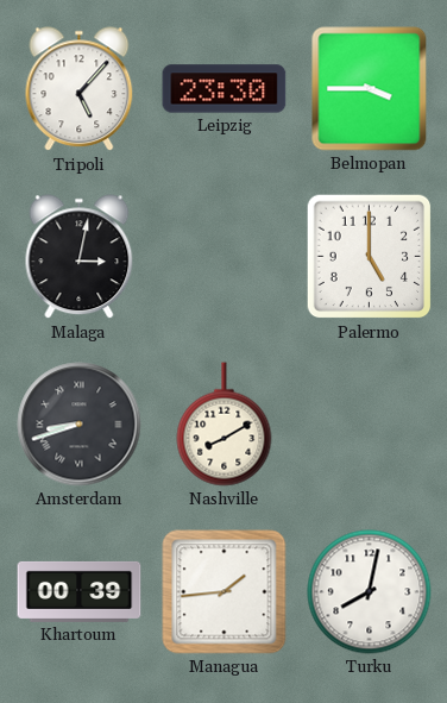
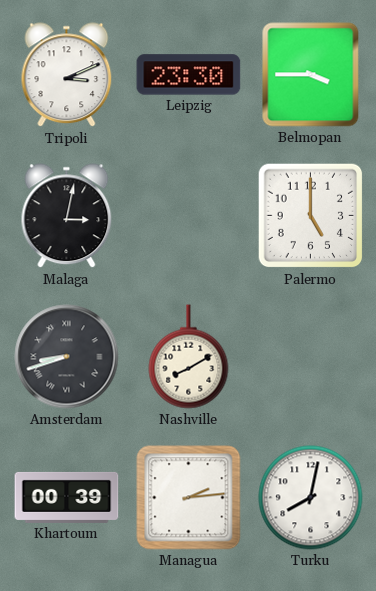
Tripoli: 5:07 -> 3:11 (67, 75)
Managua: 1:44 -> 2:14 (189, 498)
